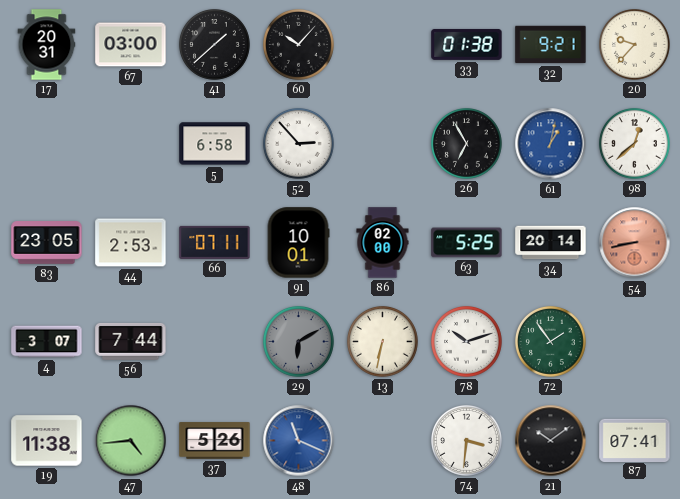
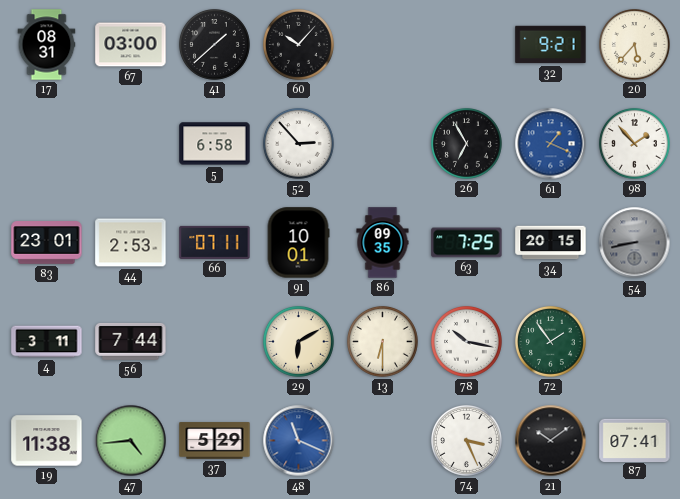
17: 20:31 -> 08:31 (47, 45)
33: 01:38 -> none (467, 44)
20: 9:37 -> 5:37 (635, 45)
61: 1:02 -> 1:19 (551, 144)
98: 12:38 -> 1:53 (635, 144)
83: 23:05 -> 23:01 (47, 243)
86: 02:00 -> 09:35 (383, 243)
63: 5:25 -> 7:25 (467, 243)
34: 20:14 -> 20:15 (551, 243)
54 dial: salmon -> grey (635, 243)
4: 3:07 -> 3:11 (47, 342)
29 dial: grey -> cream (299, 342)
13: 6:32 -> 6:30 (383, 342)
78: 10:12 -> 10:17 (467, 342)
37: 5:26 -> 5:29 (215, 441)
74: 3:31 -> 3:26 (467, 441)
